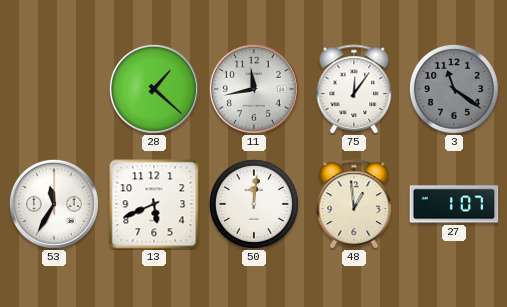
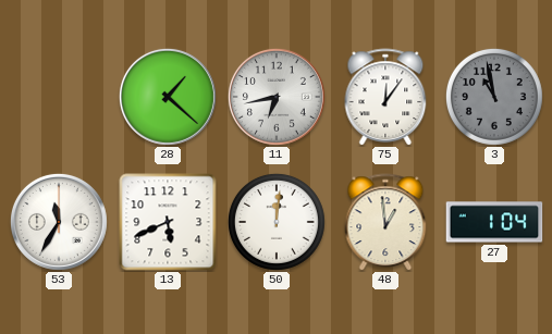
11: 11:43 -> 6:43 (277, 97)
3: 11:21 -> 10:58 (494, 97)
27: 1:07 -> 1:04 (494, 222)
